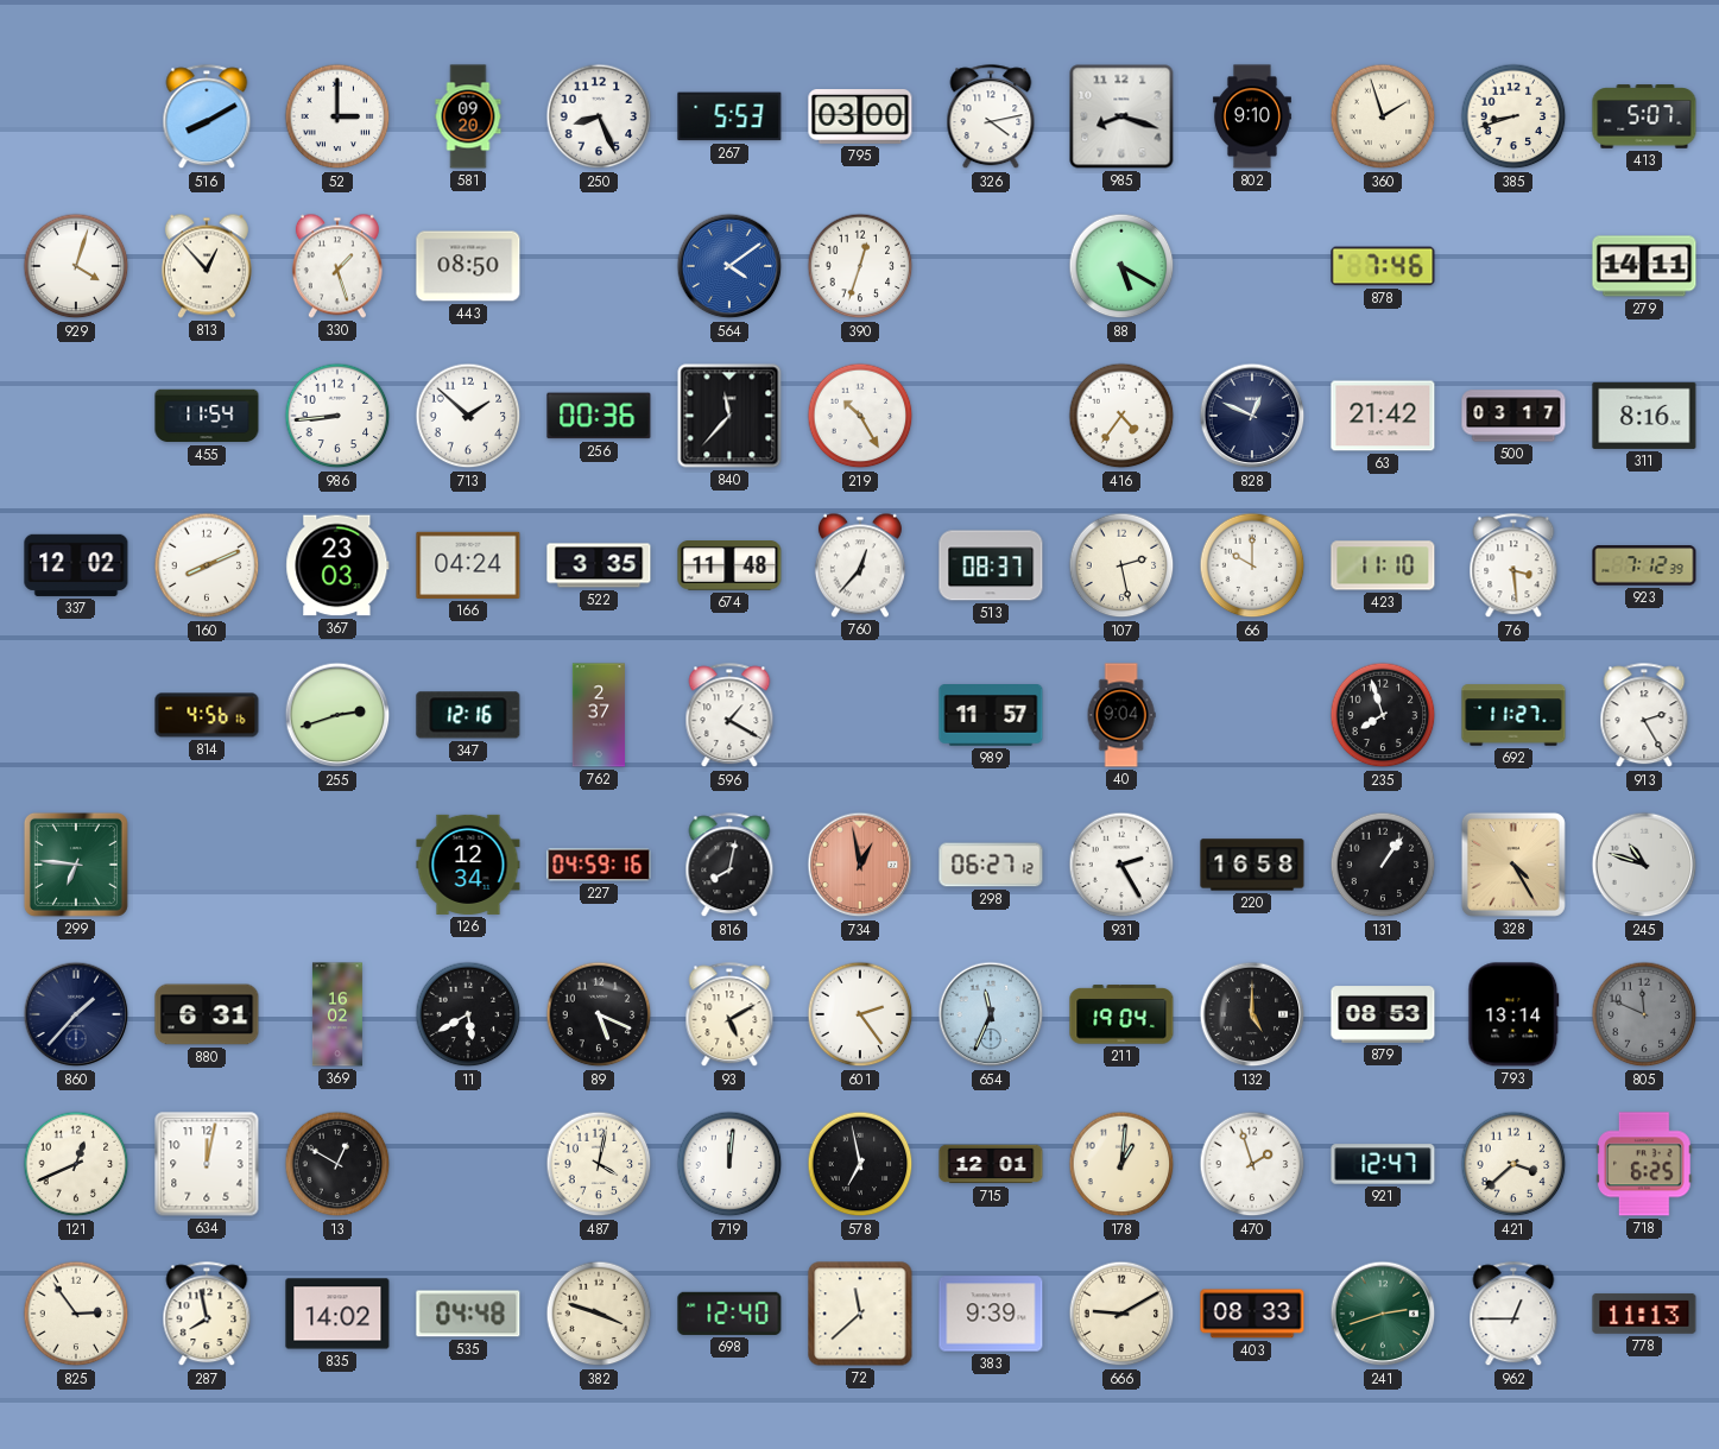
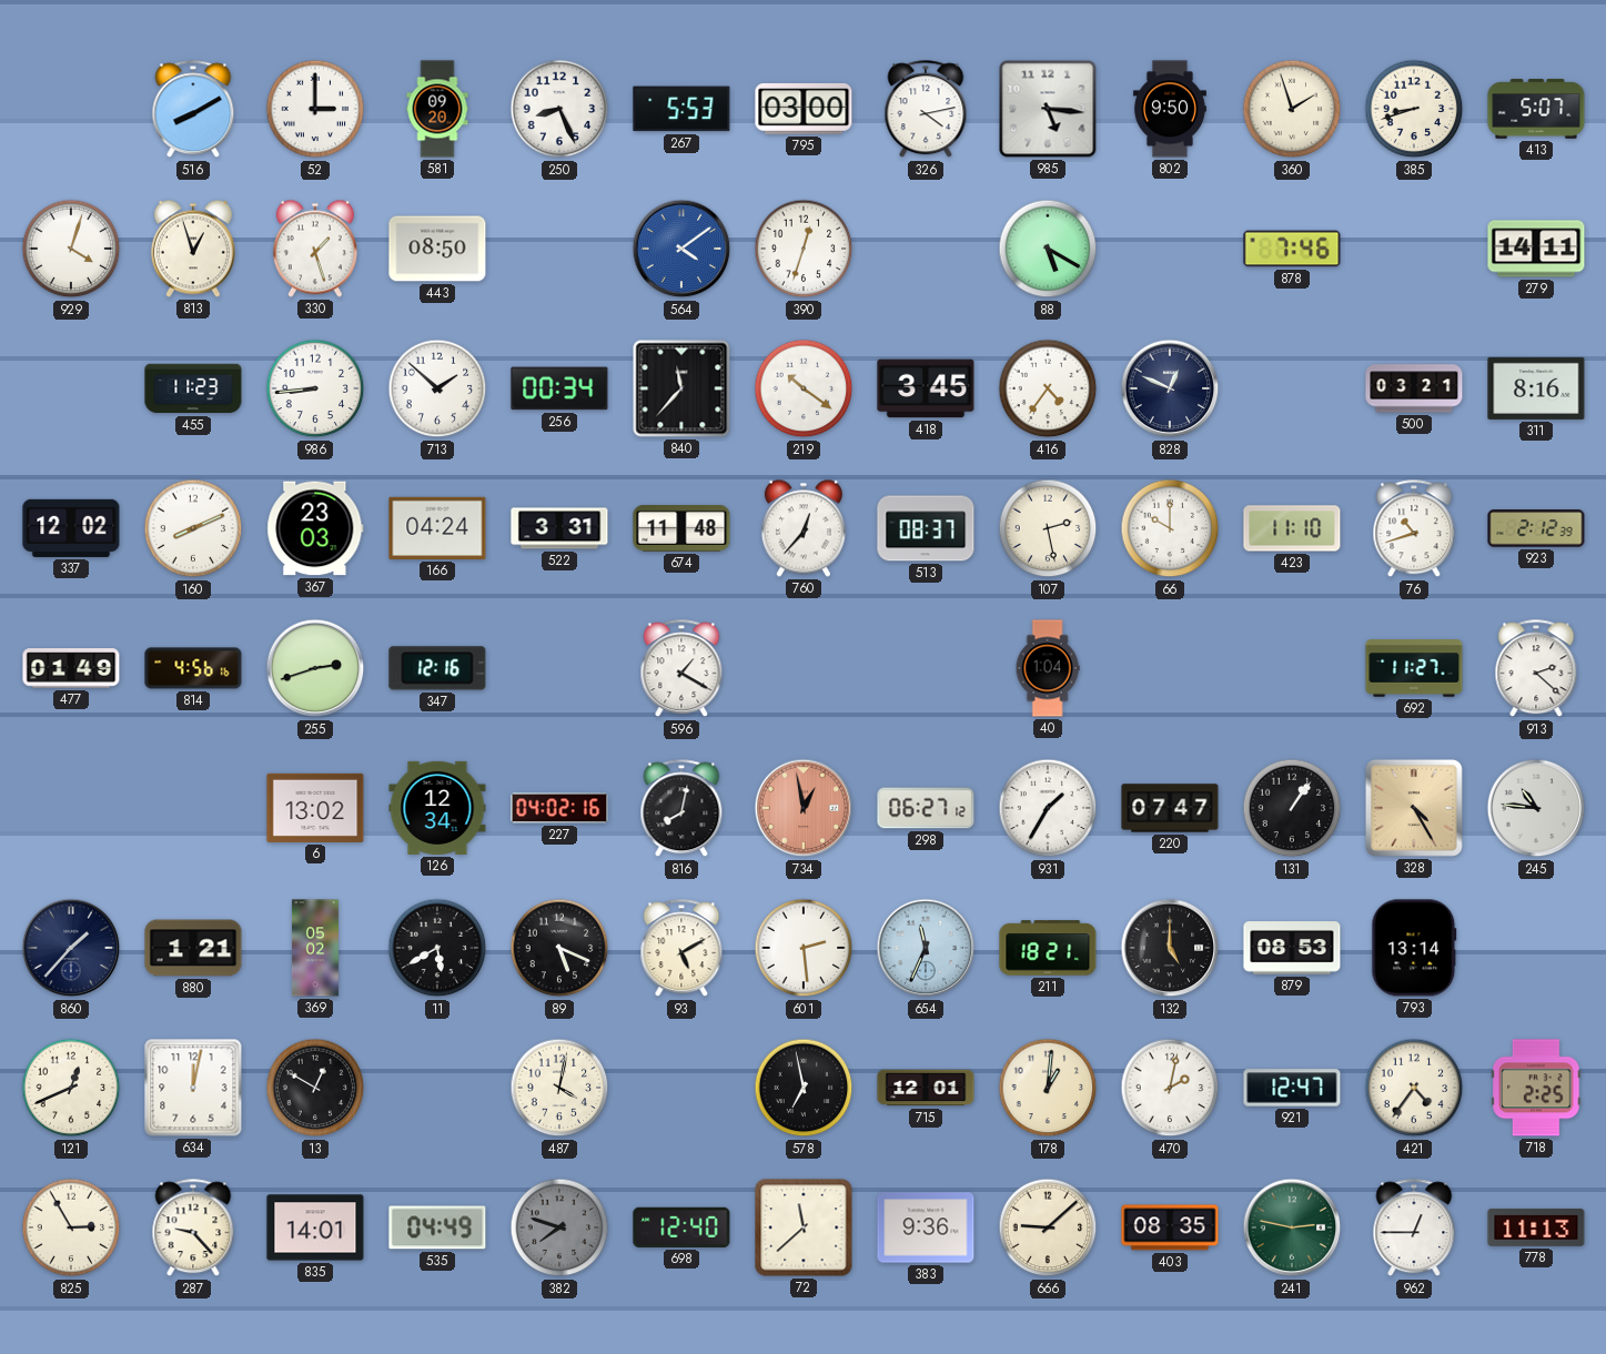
985: 8:18 -> 5:16 (1048, 109)
802: 9:10 -> 9:50 (1170, 109)
813: 12:53 -> 12:57 (193, 249)
455: 11:54 -> 11:23 (193, 388)
256: 00:36 -> 00:34 (559, 388)
219: 10:25 -> 10:21 (804, 388)
418: none -> 3:45 (926, 388)
63: 21:42 -> none (1383, 416)
500: 03:17 -> 03:21 (1414, 388)
522: 3:35 -> 3:31 (559, 528)
76: 3:29 -> 10:42 (1414, 529)
923: 7:12 -> 2:12 (1536, 528)
477: none -> 01:49 (71, 668)
762: 2:37 -> none (599, 715)
989: 11:57 -> none (991, 716)
40: 9:04 -> 1:04 (1048, 668)
235: 7:57 -> none (1383, 715)
913: 2:25 -> 2:22 (1536, 669)
299: 6:46 -> none (76, 865)
6: none -> 13:02 (315, 808)
227: 04:59 -> 04:02 (559, 808)
931: 2:25 -> 1:35 (1048, 808)
220: 16:58 -> 07:47 (1170, 808)
245: 10:48 -> 10:46 (1536, 808)
880: 6:31 -> 1:21 (193, 948)
369: 16:02 -> 05:02 (315, 948)
601: 2:24 -> 2:29 (804, 948)
211: 19:04 -> 18:21 (1048, 948)
805: 11:49 -> none (1644, 1014)
719: 12:01 -> none (729, 1164)
470: 1:57 -> 2:02 (1170, 1088)
421: 3:38 -> 4:36 (1414, 1088)
718: 6:25 -> 2:25 (1536, 1088)
825: 2:54 -> 2:55 (71, 1227)
287: 7:58 -> 9:23 (193, 1229)
835: 14:02 -> 14:01 (315, 1227)
535: 04:48 -> 04:49 (437, 1227)
382: 3:48 -> 7:48 (559, 1227)
382 dial: cream -> grey (559, 1227)
383: 9:39 -> 9:36 (926, 1227)
666: 9:10 -> 9:08 (1048, 1227)
403: 08:33 -> 08:35 (1170, 1227)
241: 2:42 -> 2:47 (1292, 1227)
